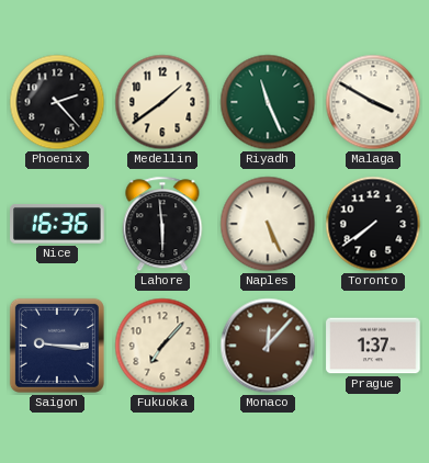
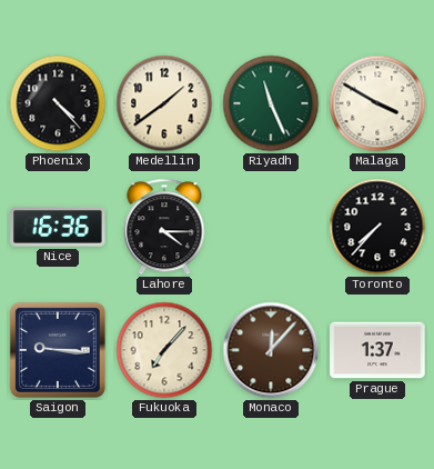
Phoenix: 2:23 -> 4:23 (58, 103)
Lahore: 5:59 -> 4:15 (164, 227)
Naples: 5:26 -> none (268, 224)
Toronto: 7:39 -> 7:37 (377, 227)
